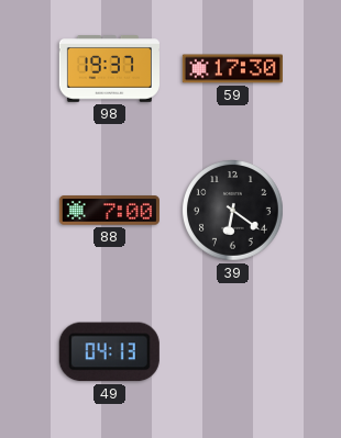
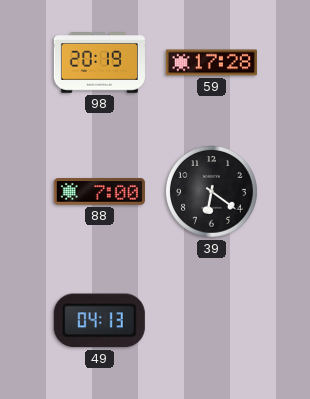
98: 19:37 -> 20:19 (99, 63)
59: 17:30 -> 17:28 (211, 63)
